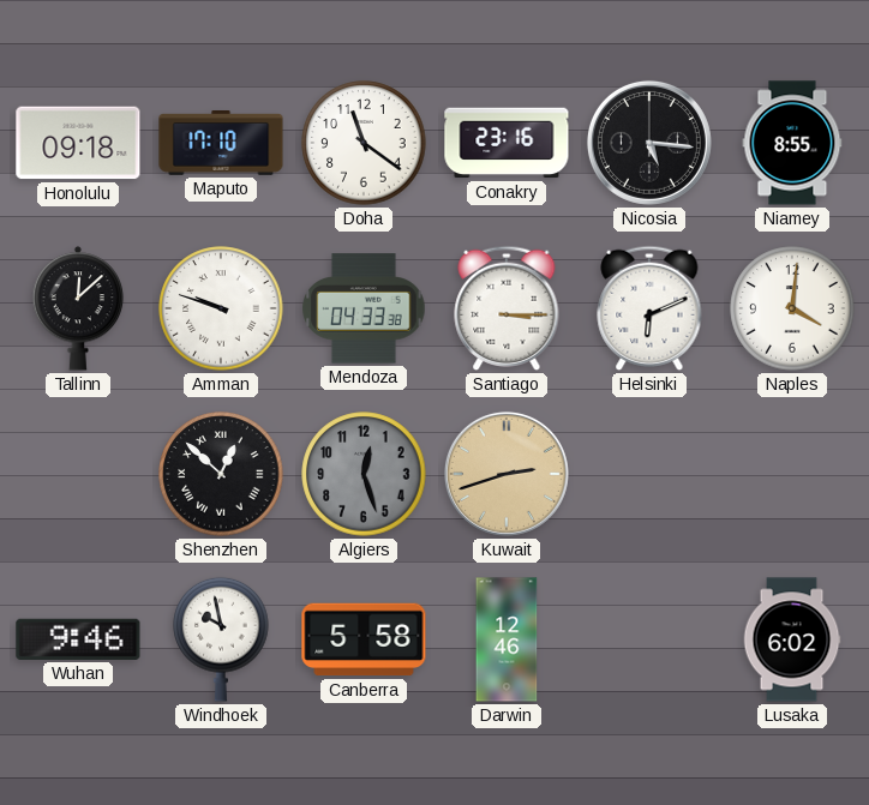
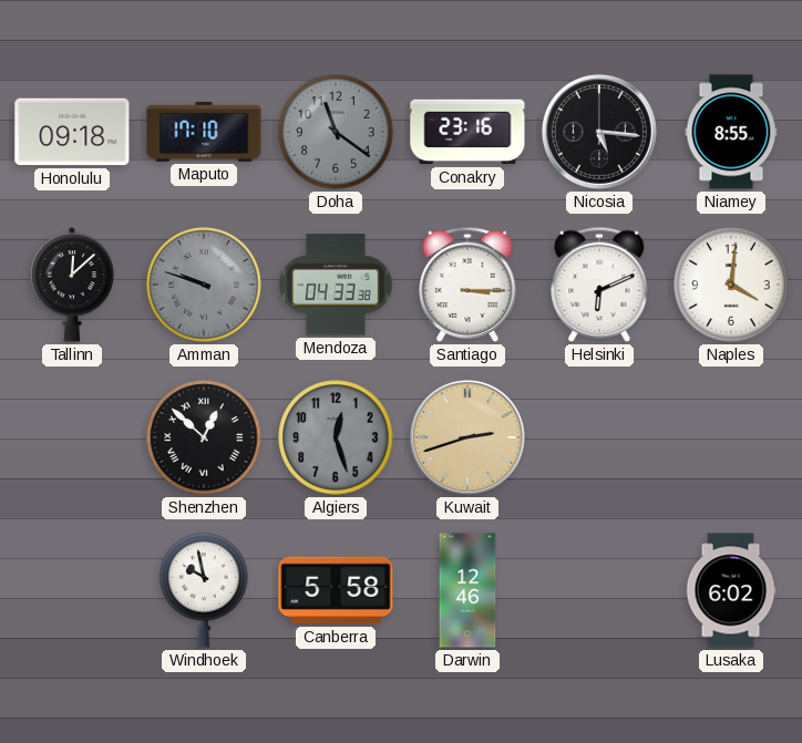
Doha dial: white -> grey (336, 132)
Amman dial: white -> grey (204, 285)
Wuhan: 9:46 -> none (78, 639)
